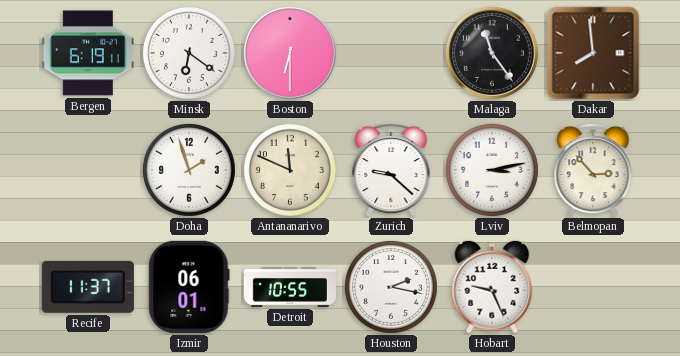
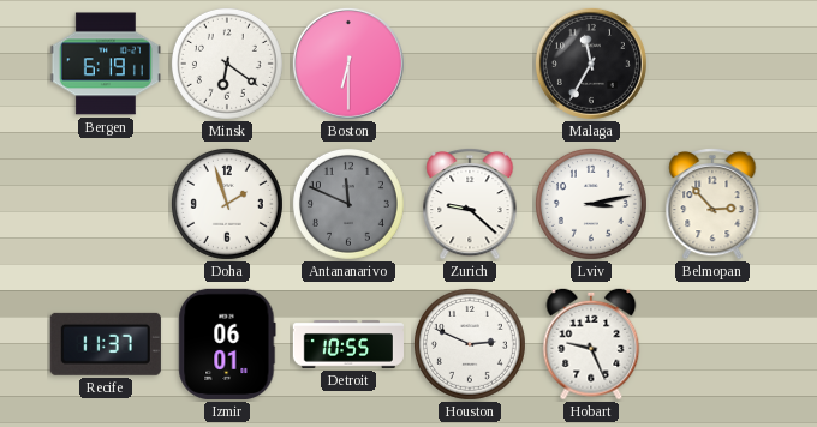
Malaga: 11:24 -> 11:35 (591, 64)
Dakar: 7:59 -> none (593, 53)
Antananarivo dial: cream -> grey (348, 204)
Houston: 2:17 -> 2:49 (470, 344)
